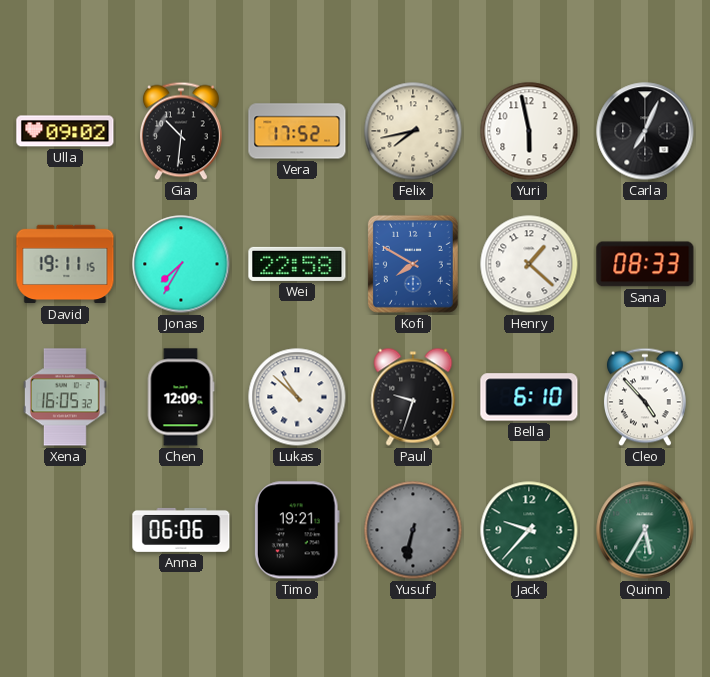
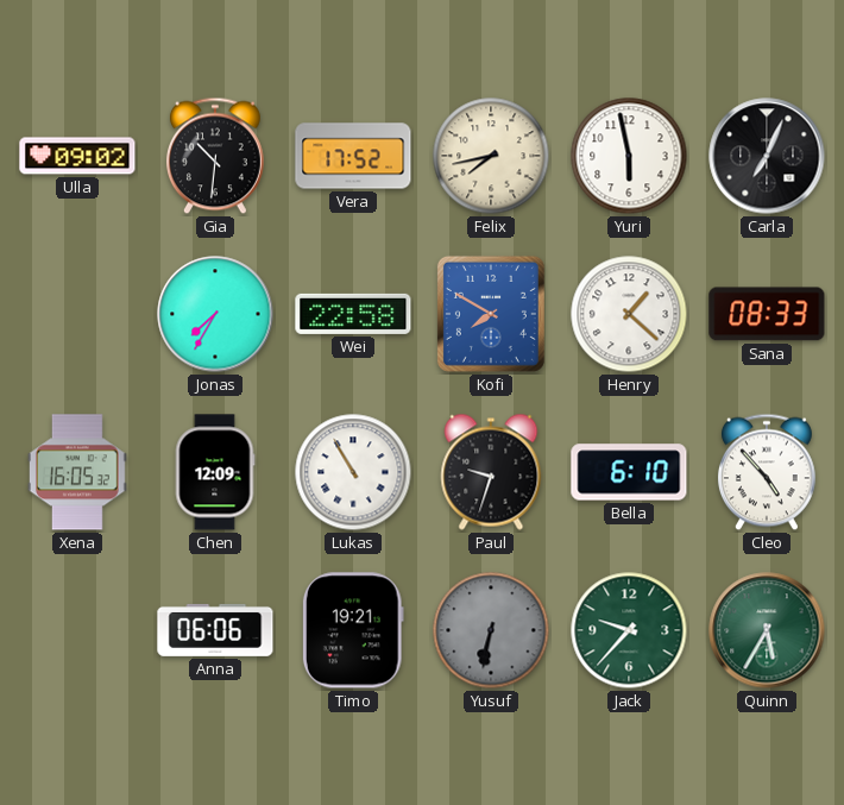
David: 19:11 -> none (65, 264)
Lukas: 10:52 -> 10:55 (353, 472)
